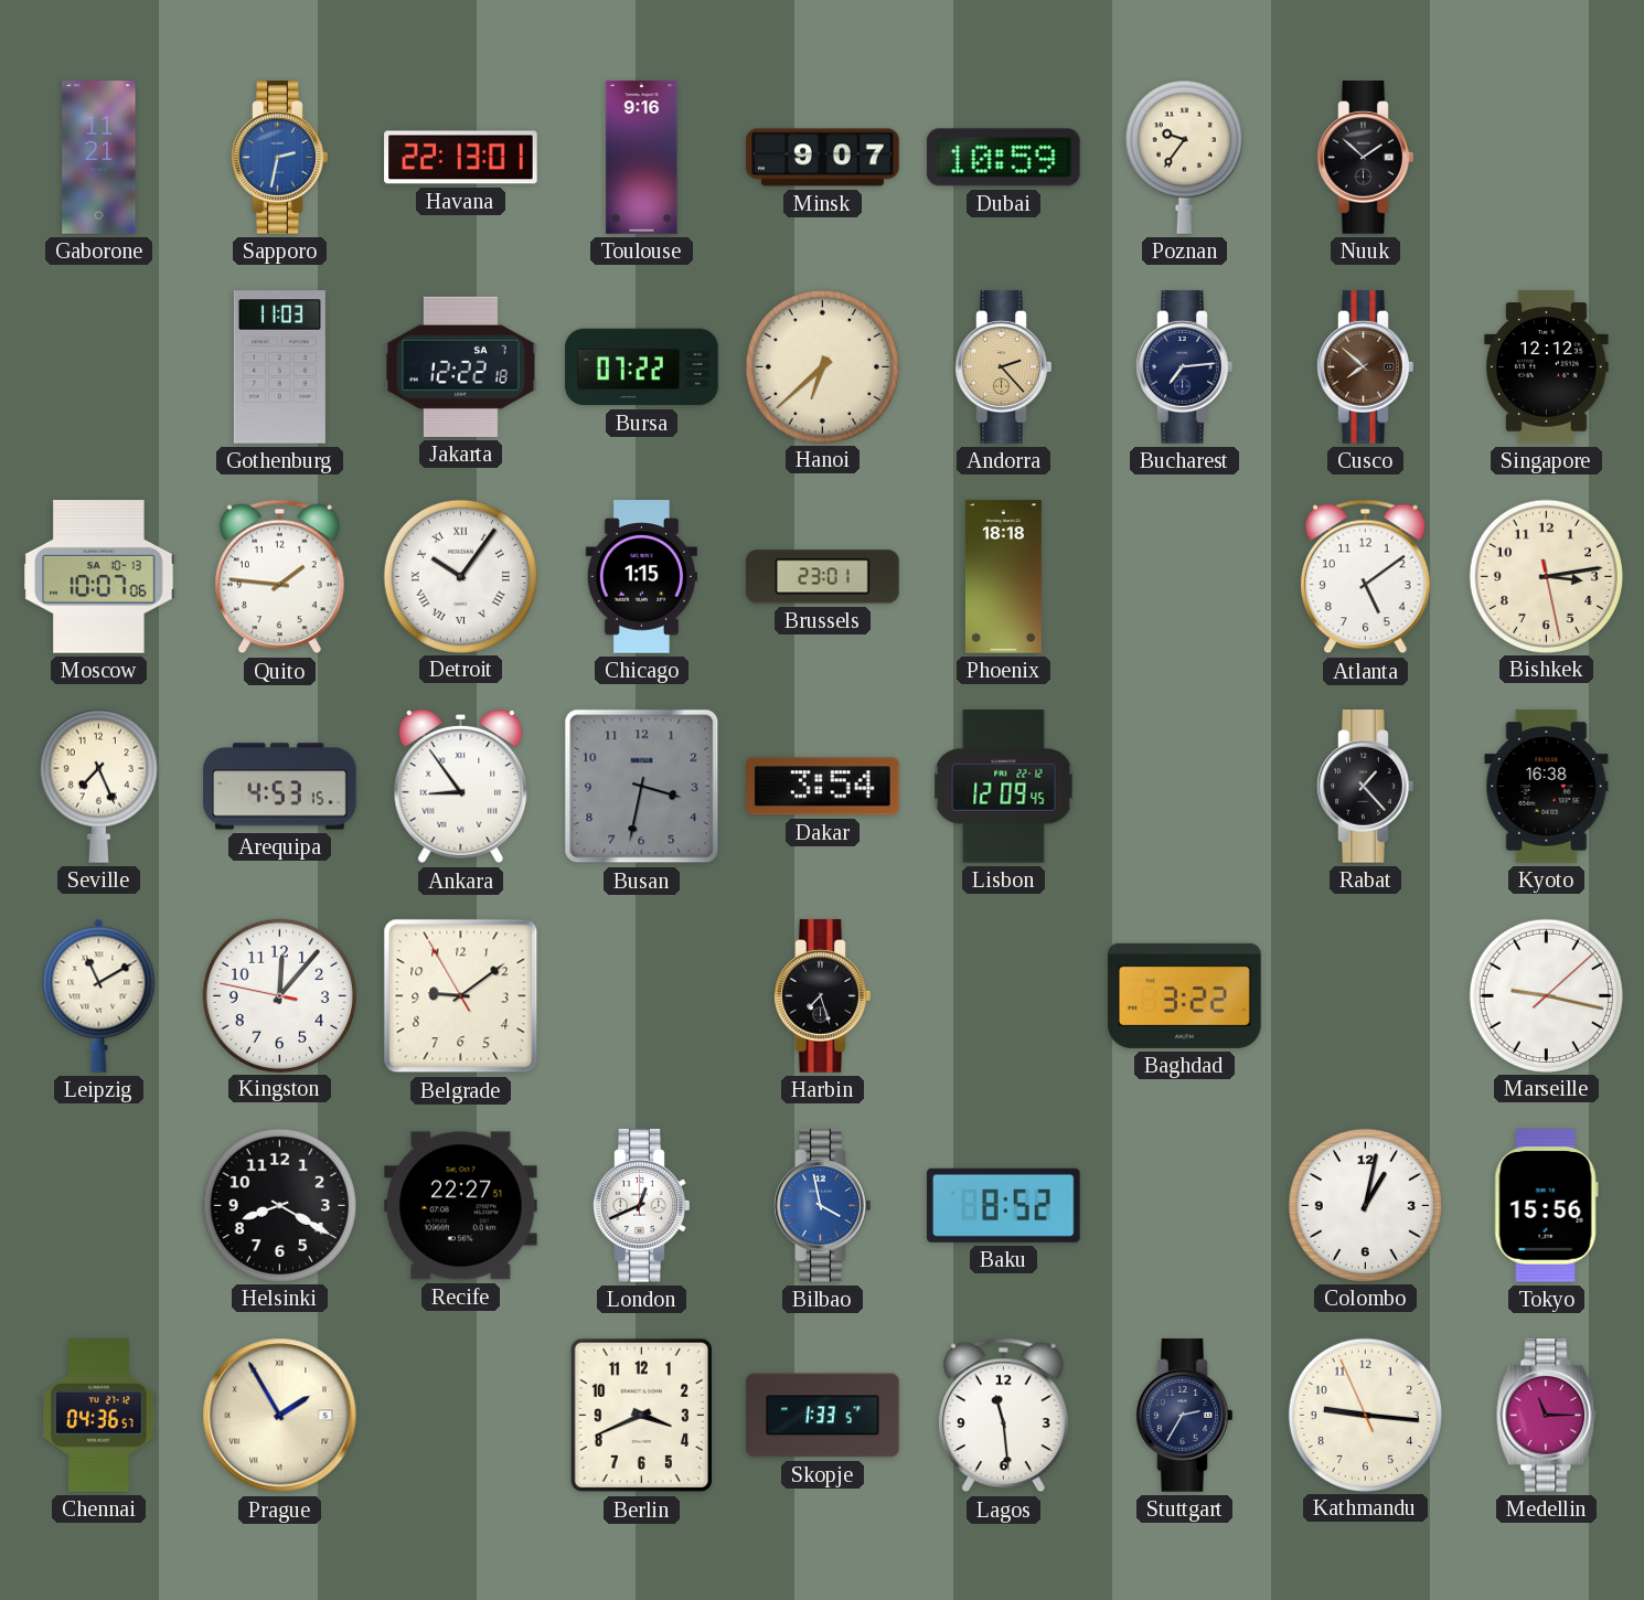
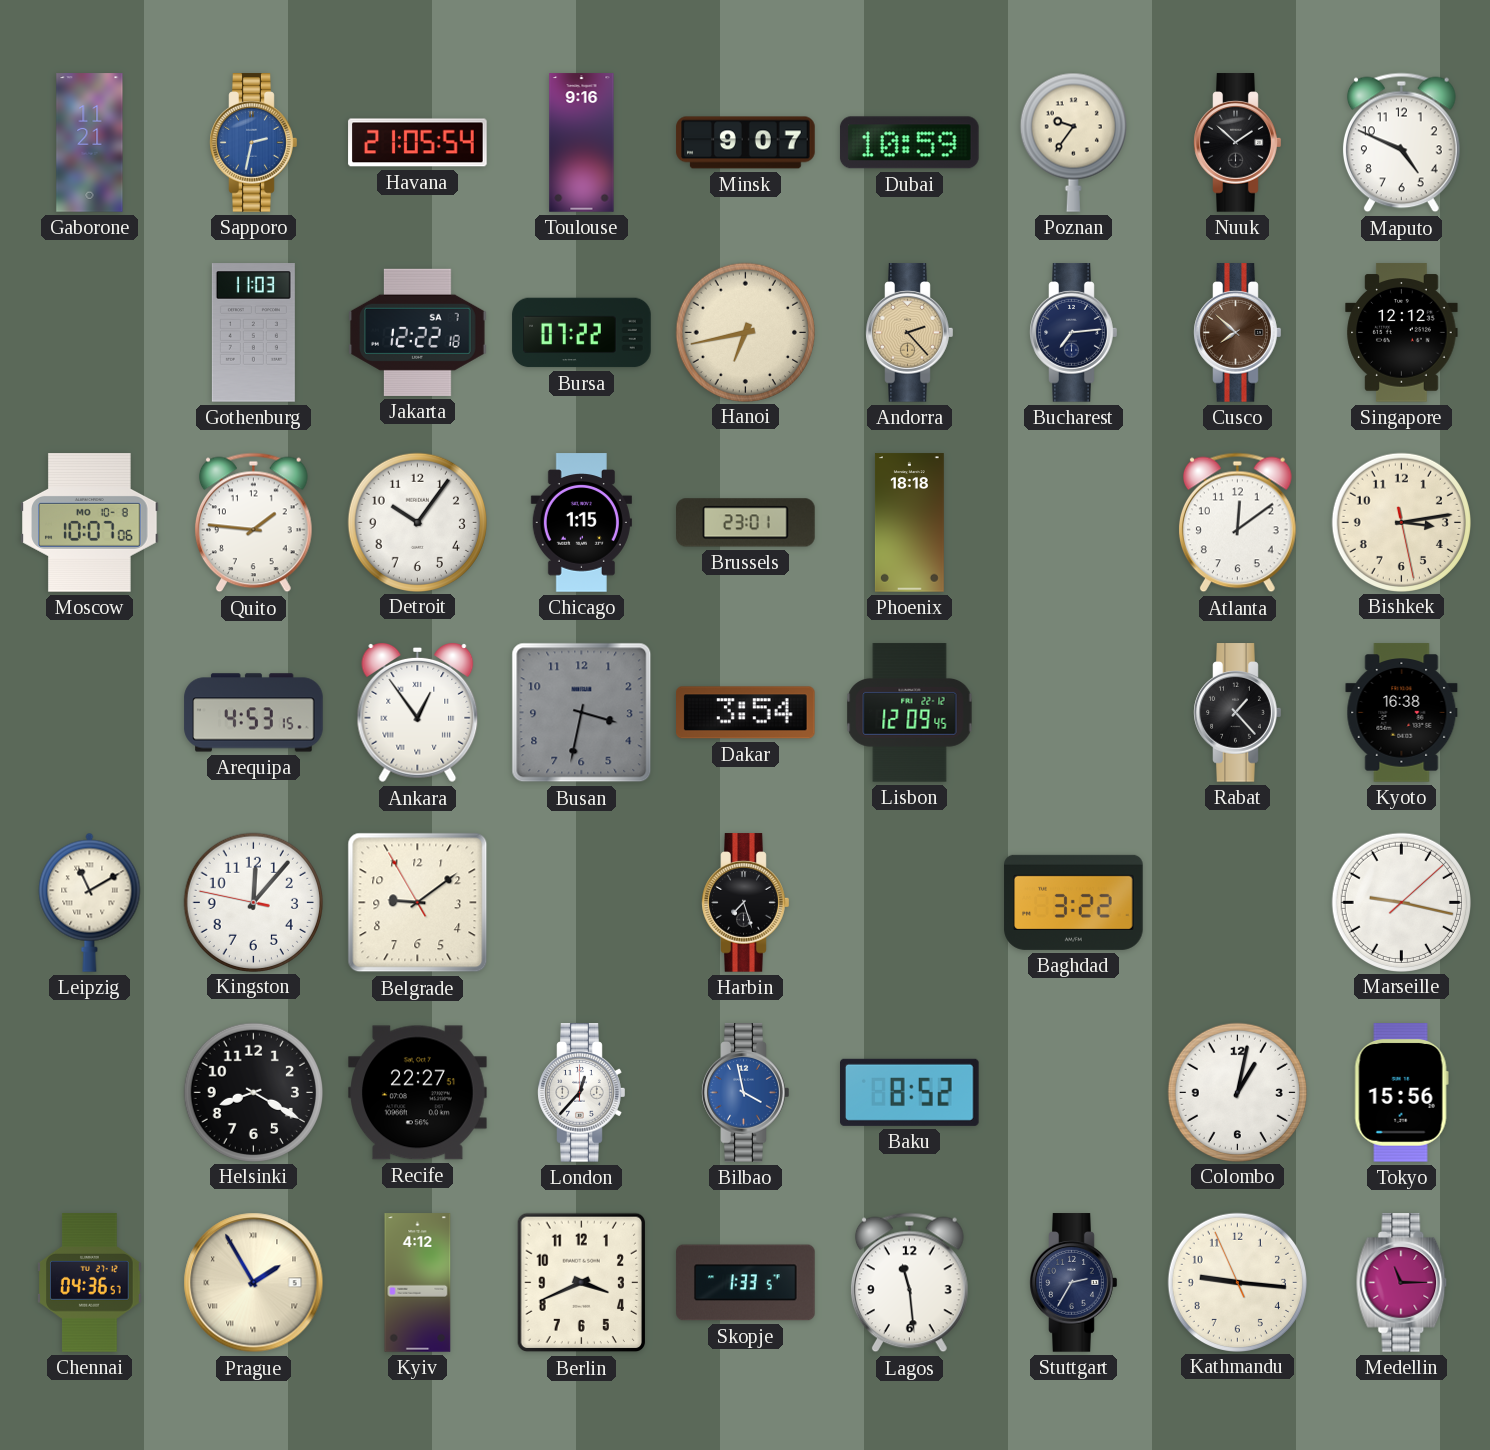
Havana: 22:13 -> 21:05 (418, 143)
Maputo: none -> 4:49 (1401, 143)
Hanoi: 6:38 -> 6:43 (745, 332)
Moscow date: SA 10-13 -> MO 10-8 (90, 523)
Detroit numerals: Roman -> Arabic (417, 522)
Atlanta: 5:09 -> 12:09 (1237, 523)
Seville: 7:26 -> none (98, 786)
Ankara: 8:54 -> 12:54 (418, 713)
London: 12:41 -> 12:37 (582, 1093)
Kyiv: none -> 4:12 (418, 1283)
